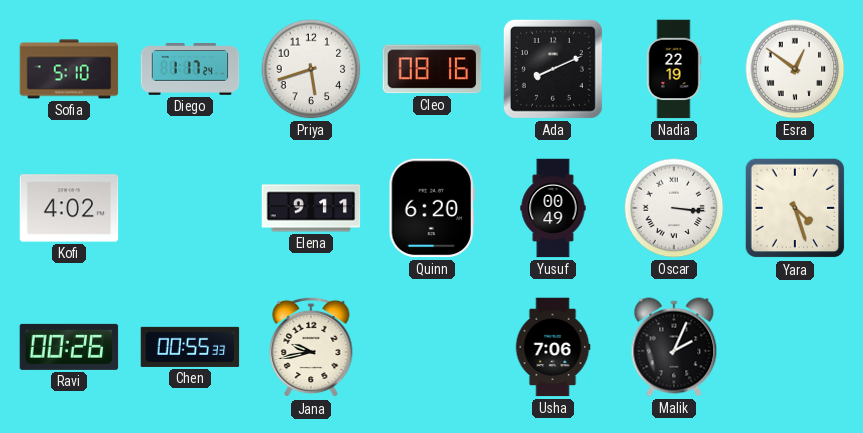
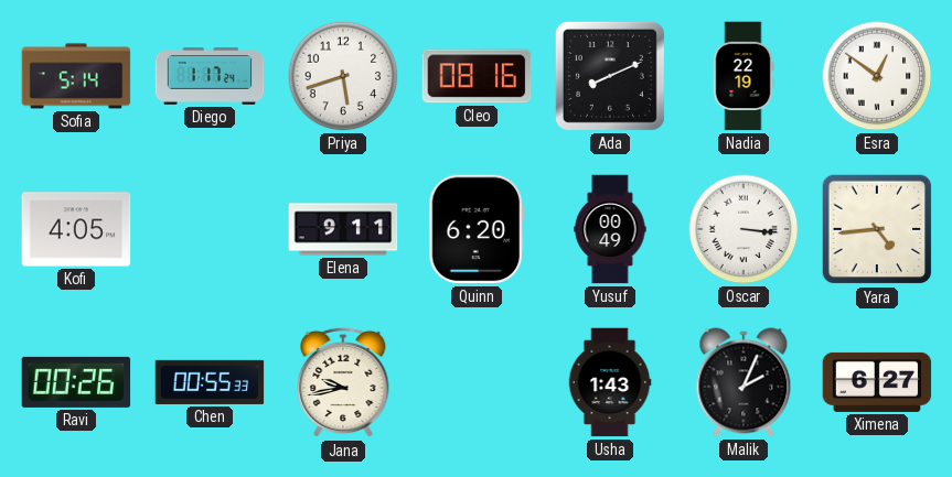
Sofia: 5:10 -> 5:14 (76, 76)
Kofi: 4:02 -> 4:05 (76, 229)
Yara: 4:27 -> 4:44 (877, 229)
Usha: 7:06 -> 1:43 (610, 382)
Ximena: none -> 6:27 (877, 382)
